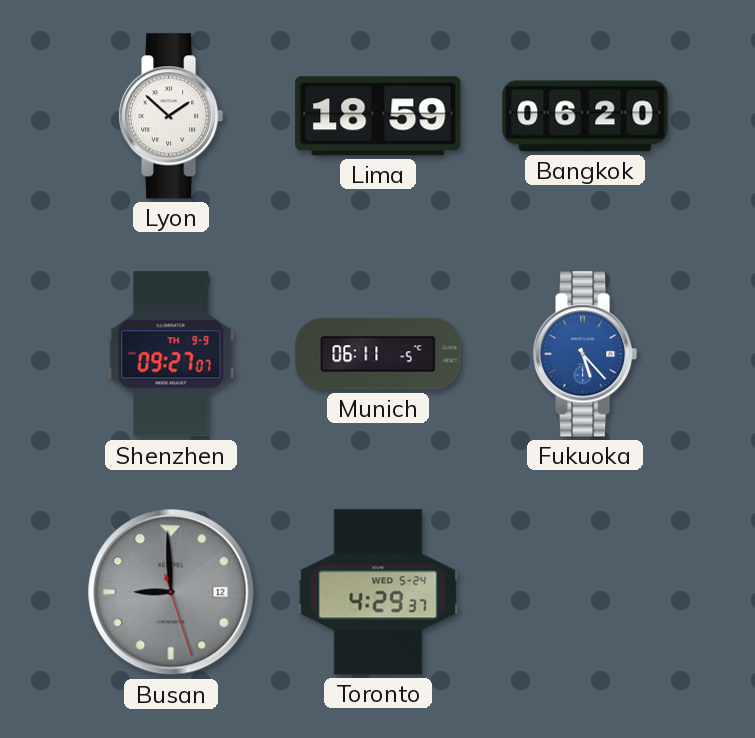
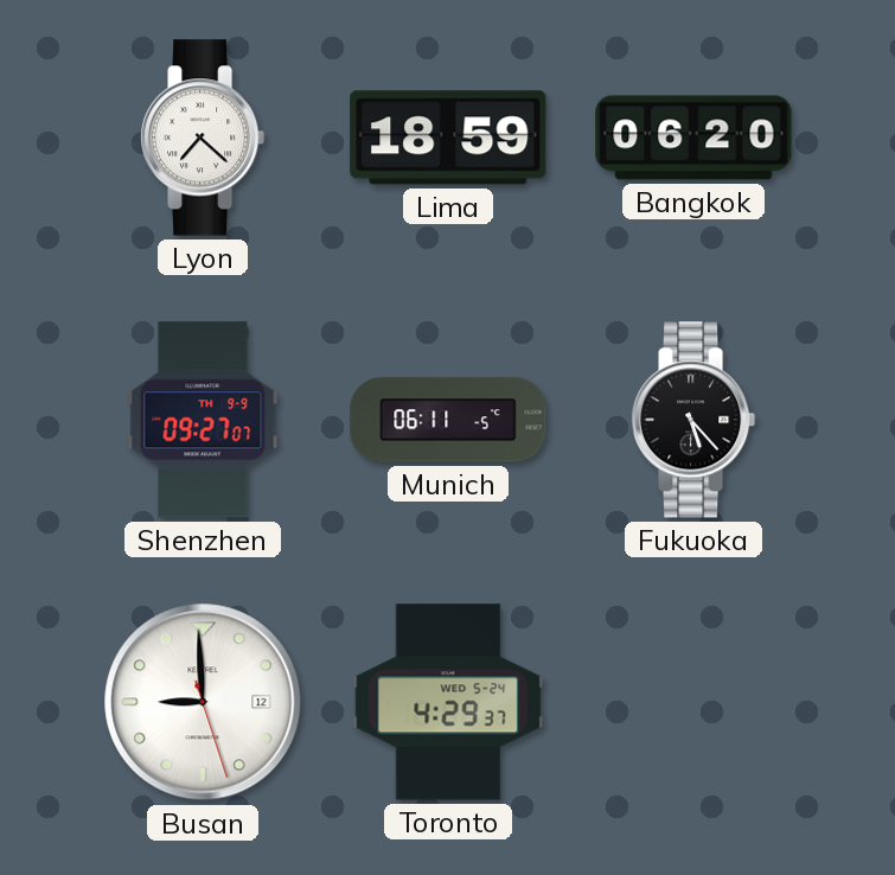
Lyon: 1:52 -> 7:22 (204, 138)
Fukuoka dial: blue -> black (695, 420)
Busan dial: grey -> white (203, 702)
